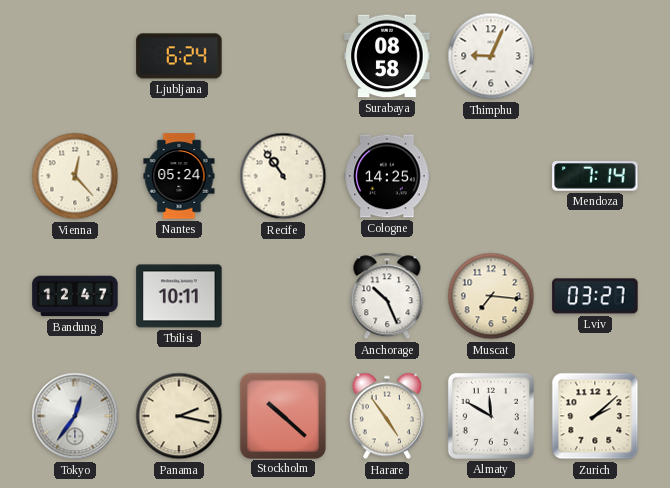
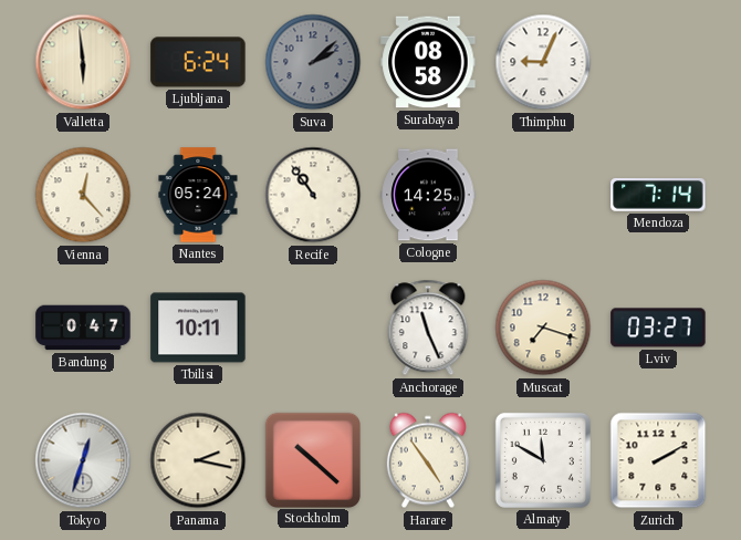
Valletta: none -> 5:59 (83, 62)
Suva: none -> 2:08 (313, 62)
Bandung: 12:47 -> 0:47 (83, 328)
Anchorage: 10:26 -> 11:26 (428, 328)
Muscat: 7:16 -> 7:18 (543, 328)
Tokyo: 12:36 -> 12:33 (83, 460)
Zurich: 2:08 -> 2:10 (658, 460)
